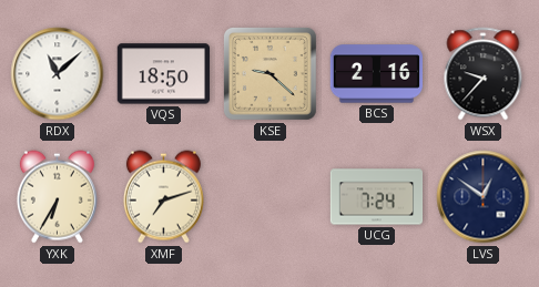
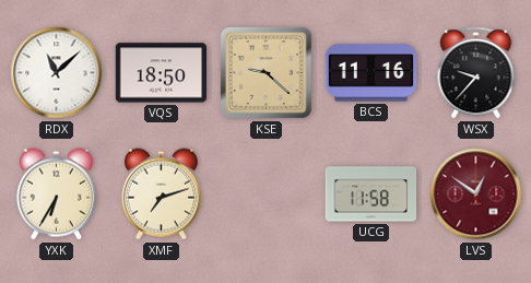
BCS: 2:16 -> 11:16 (371, 73)
UCG: 7:24 -> 11:58 (371, 194)
LVS dial: navy -> burgundy (476, 194)
